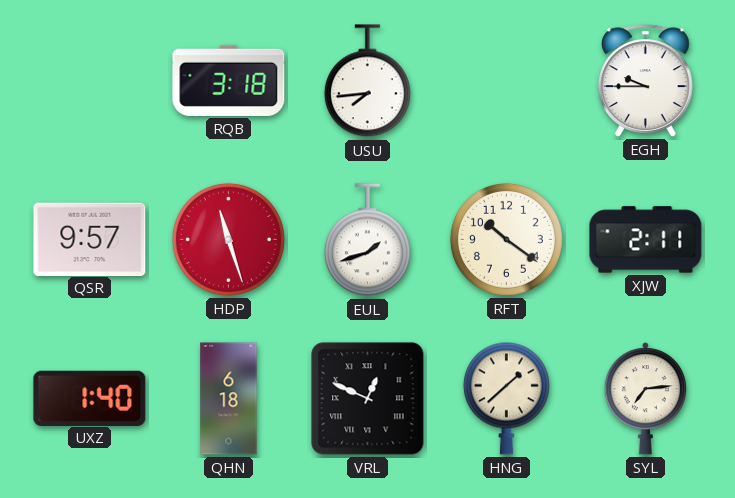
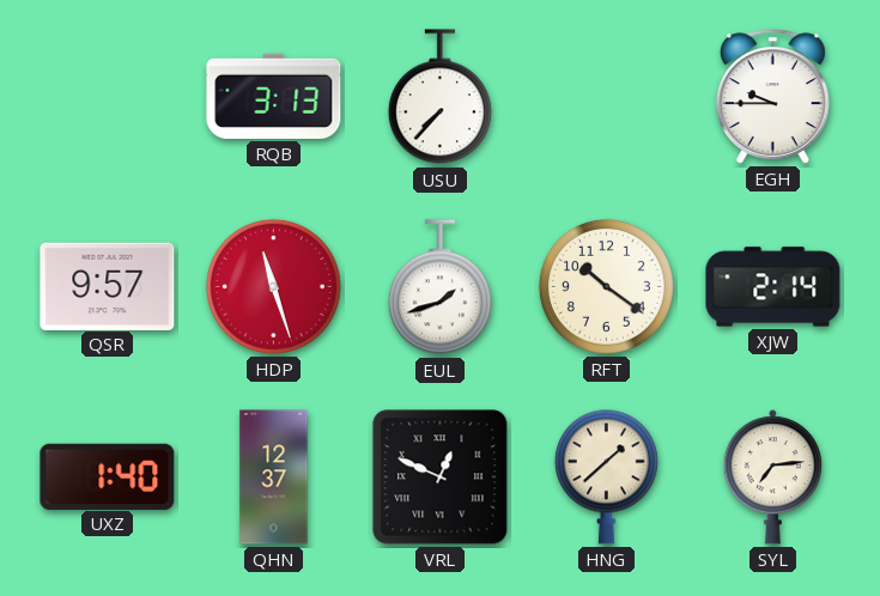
RQB: 3:18 -> 3:13 (274, 96)
USU: 7:44 -> 7:37 (439, 97)
XJW: 2:11 -> 2:14 (773, 287)
QHN: 6:18 -> 12:37 (274, 478)
